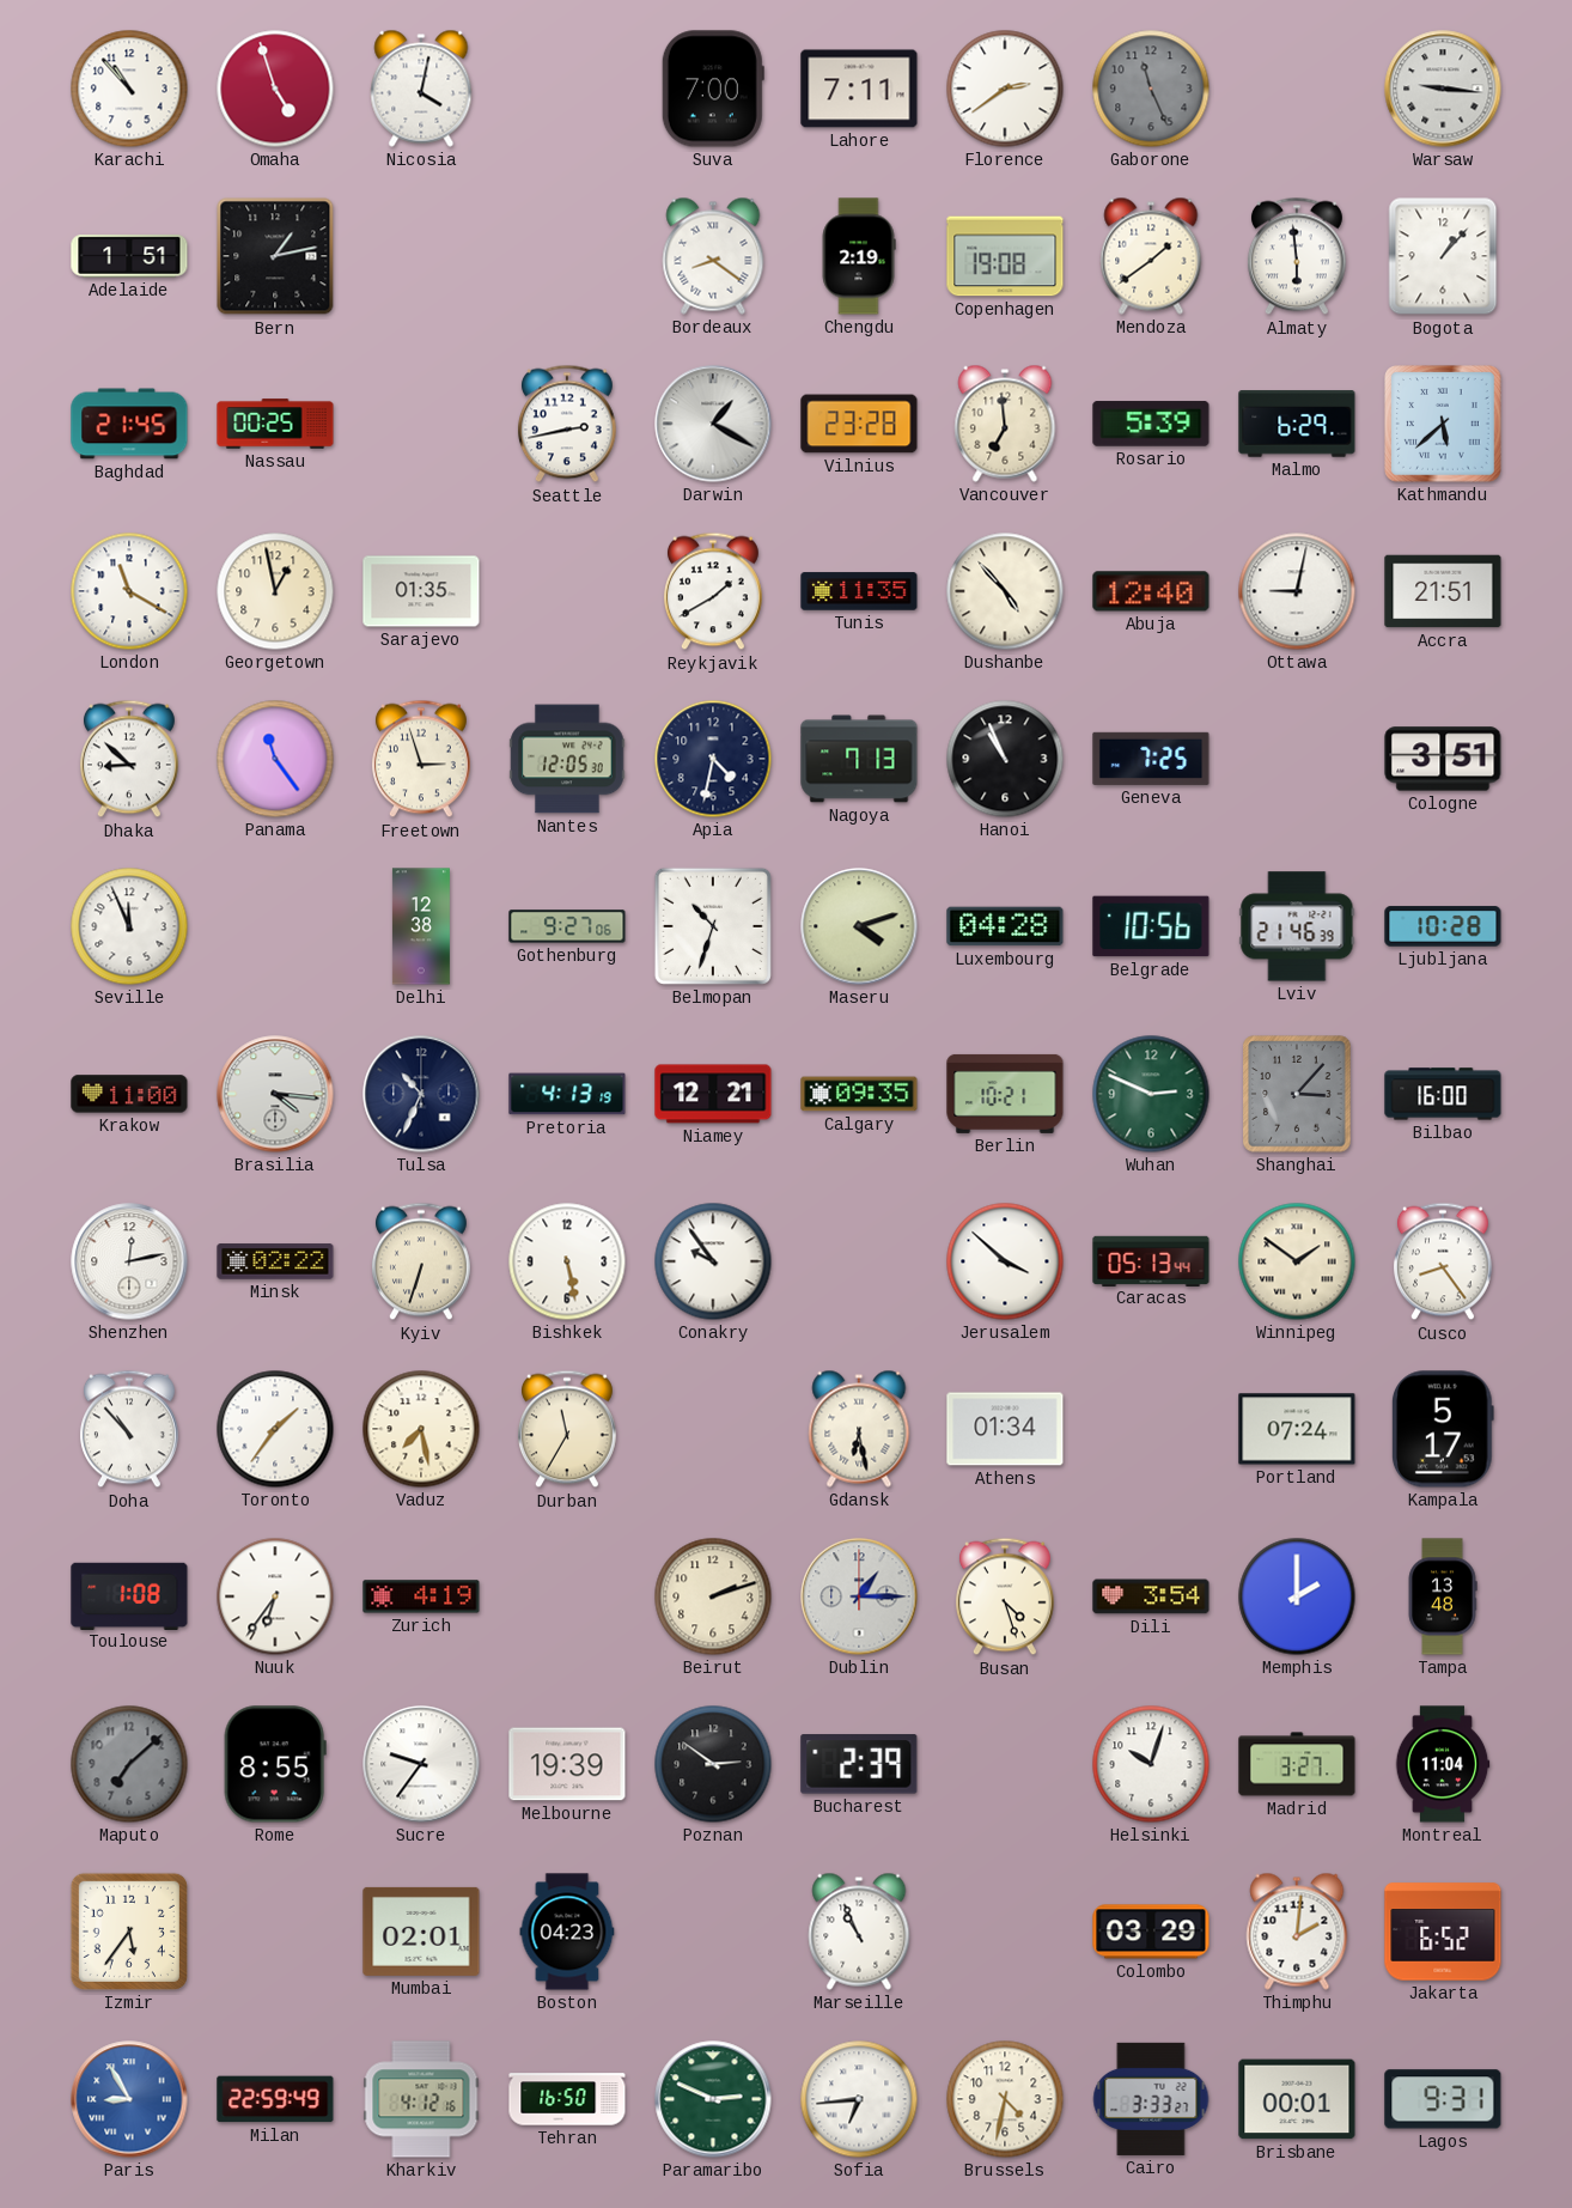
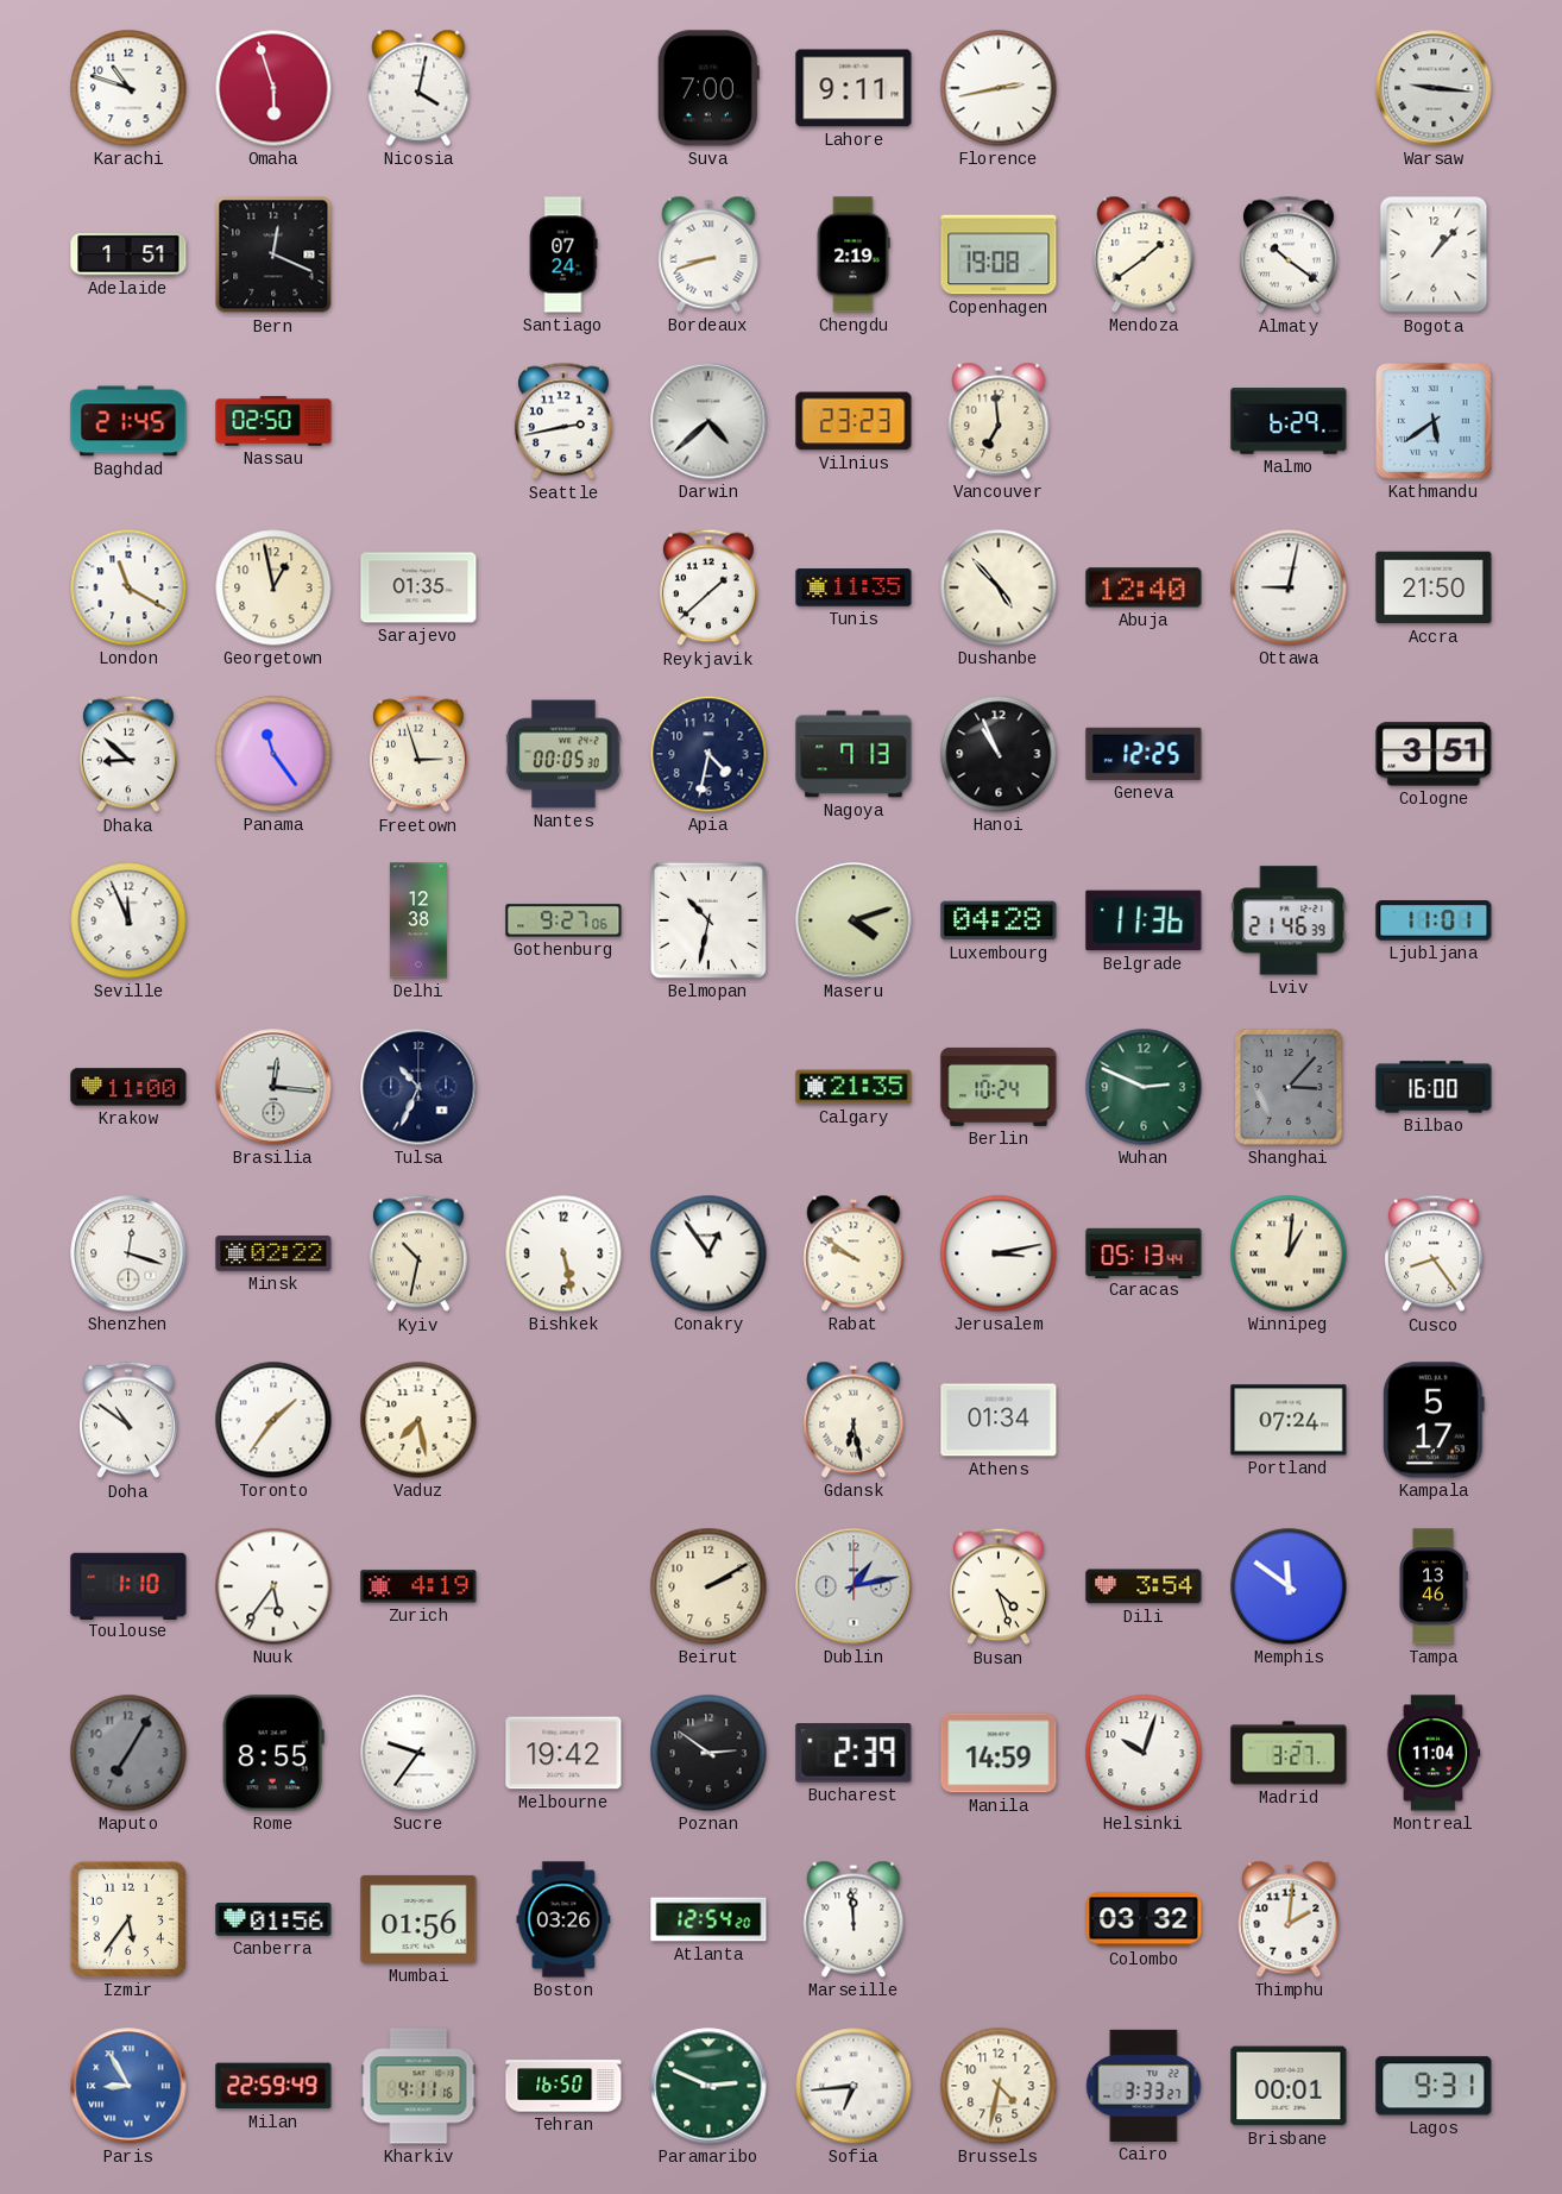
Karachi: 10:53 -> 10:48 (128, 88)
Omaha: 4:57 -> 5:57 (273, 88)
Lahore: 7:11 -> 9:11 (854, 88)
Florence: 2:39 -> 2:43 (999, 88)
Gaborone: 11:26 -> none (1151, 89)
Bern: 1:13 -> 12:19 (273, 254)
Santiago: none -> 07:24 (563, 254)
Bordeaux: 8:21 -> 8:42 (708, 254)
Almaty: 5:59 -> 10:21 (1289, 254)
Nassau: 00:25 -> 02:50 (273, 421)
Darwin: 1:20 -> 4:38 (708, 421)
Vilnius: 23:28 -> 23:23 (854, 421)
Rosario: 5:39 -> none (1151, 424)
Kathmandu: 5:38 -> 5:39 (1434, 421)
Reykjavik: 1:40 -> 1:38 (708, 587)
Accra: 21:51 -> 21:50 (1434, 587)
Nantes: 12:05 -> 00:05 (563, 754)
Geneva: 7:25 -> 12:25 (1144, 754)
Belmopan: 10:33 -> 10:32 (708, 920)
Belgrade: 10:56 -> 11:36 (1144, 920)
Ljubljana: 10:28 -> 11:01 (1434, 920)
Brasilia: 4:16 -> 12:16 (273, 1087)
Pretoria: 4:13 -> none (567, 1094)
Niamey: 12:21 -> none (713, 1094)
Calgary: 09:35 -> 21:35 (854, 1087)
Berlin: 10:21 -> 10:24 (999, 1087)
Shenzhen: 12:13 -> 12:18 (128, 1253)
Kyiv: 6:33 -> 10:32 (418, 1253)
Conakry: 9:54 -> 12:54 (708, 1253)
Rabat: none -> 9:51 (854, 1253)
Jerusalem: 3:52 -> 3:13 (999, 1253)
Winnipeg: 1:51 -> 1:01 (1289, 1253)
Doha: 10:53 -> 10:51 (128, 1420)
Durban: 11:35 -> none (567, 1429)
Toulouse: 1:08 -> 1:10 (128, 1585)
Nuuk: 6:36 -> 5:36 (273, 1586)
Beirut: 2:12 -> 2:10 (708, 1586)
Dublin: 1:15 -> 1:13 (854, 1586)
Memphis: 2:00 -> 11:51 (1289, 1586)
Tampa: 13:48 -> 13:46 (1434, 1586)
Maputo: 7:08 -> 7:05 (128, 1753)
Melbourne: 19:39 -> 19:42 (563, 1753)
Manila: none -> 14:59 (999, 1753)
Canberra: none -> 01:56 (273, 1919)
Mumbai: 02:01 -> 01:56 (418, 1919)
Boston: 04:23 -> 03:26 (563, 1919)
Atlanta: none -> 12:54 (708, 1919)
Marseille: 10:56 -> 11:59 (854, 1919)
Colombo: 03:29 -> 03:32 (1144, 1919)
Jakarta: 6:52 -> none (1443, 1932)
Kharkiv: 4:12 -> 4:11 (418, 2086)
